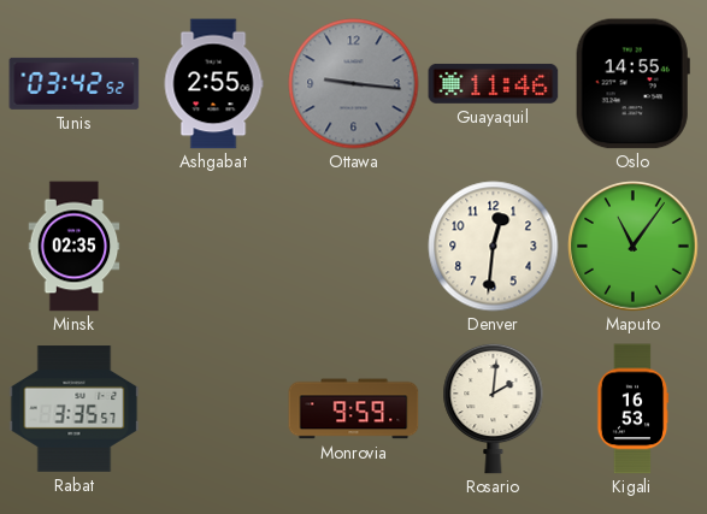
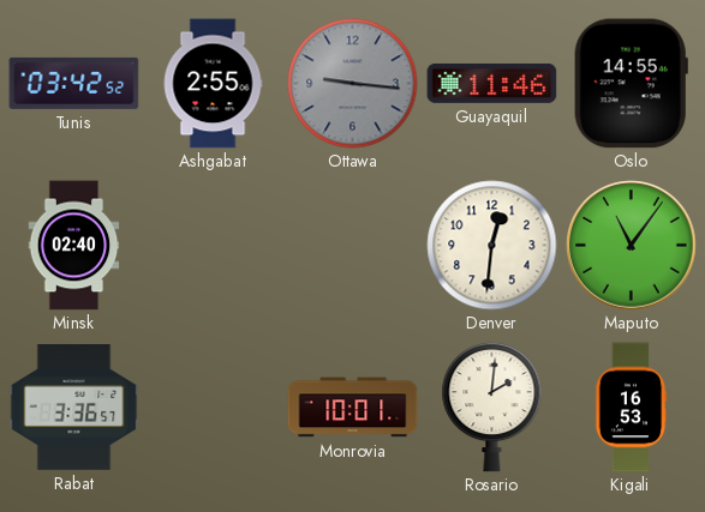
Minsk: 02:35 -> 02:40 (74, 246)
Rabat: 3:35 -> 3:36 (74, 408)
Monrovia: 9:59 -> 10:01 (353, 408)
